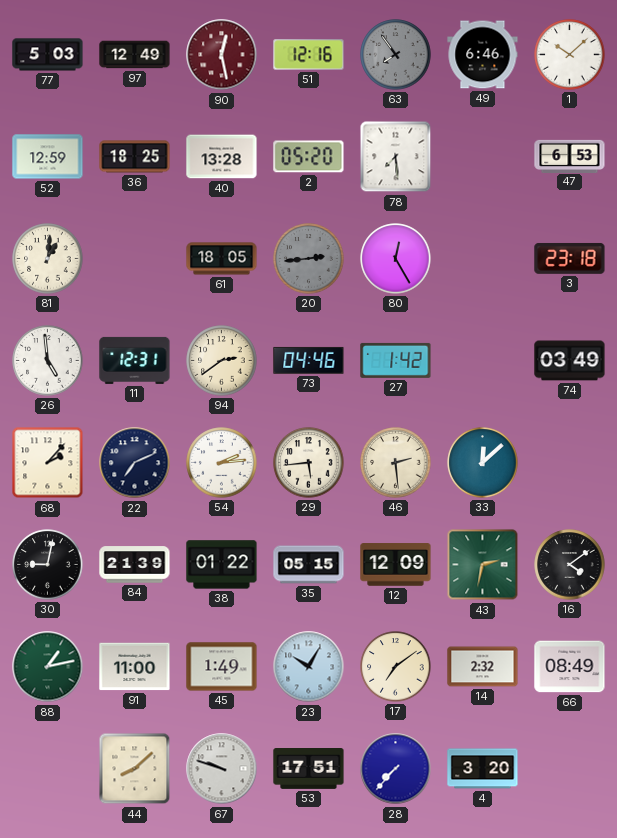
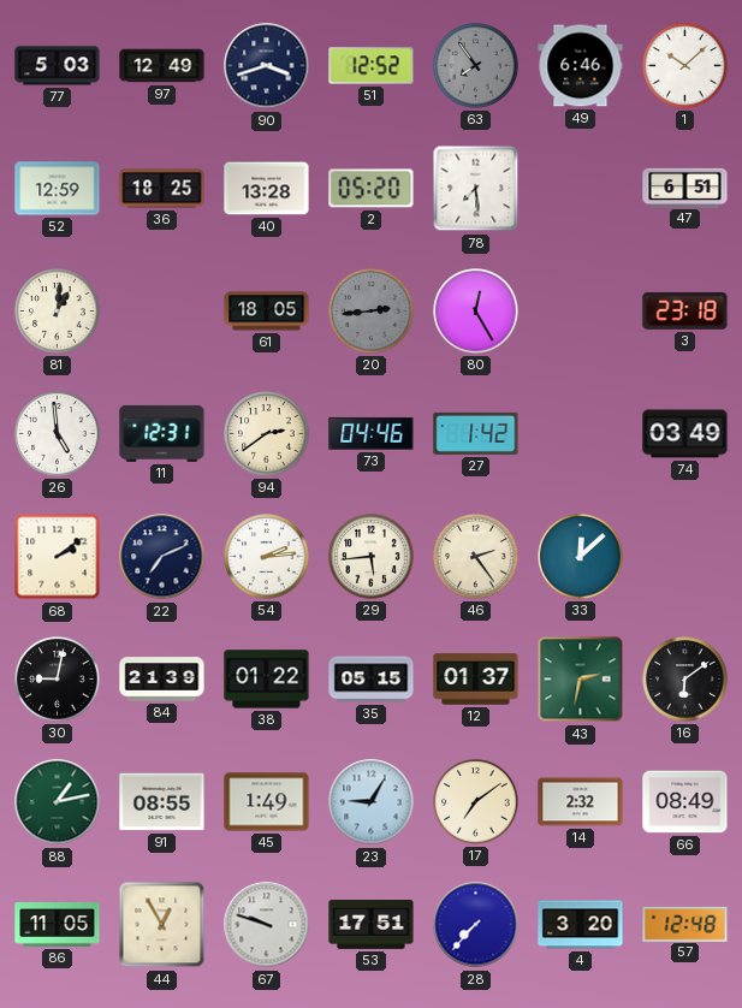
90: 12:28 -> 3:42 (267, 66)
90 dial: burgundy -> navy (267, 66)
51: 12:16 -> 12:52 (372, 66)
47: 6:53 -> 6:51 (685, 188)
68: 2:07 -> 2:09 (58, 557)
46: 2:29 -> 2:24 (476, 557)
12: 12:09 -> 01:37 (476, 680)
16: 4:09 -> 6:09 (685, 680)
91: 11:00 -> 08:55 (162, 802)
23: 10:05 -> 9:05 (372, 802)
86: none -> 11:05 (58, 925)
44: 8:08 -> 12:55 (162, 925)
57: none -> 12:48 (685, 924)
